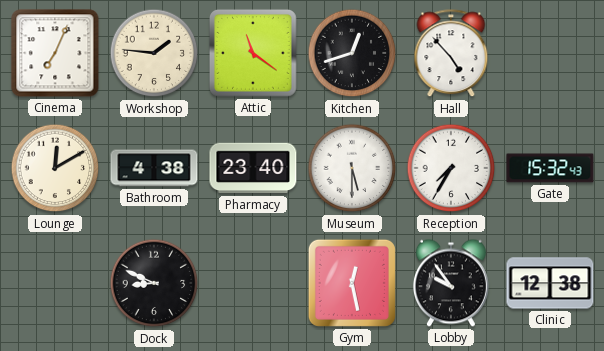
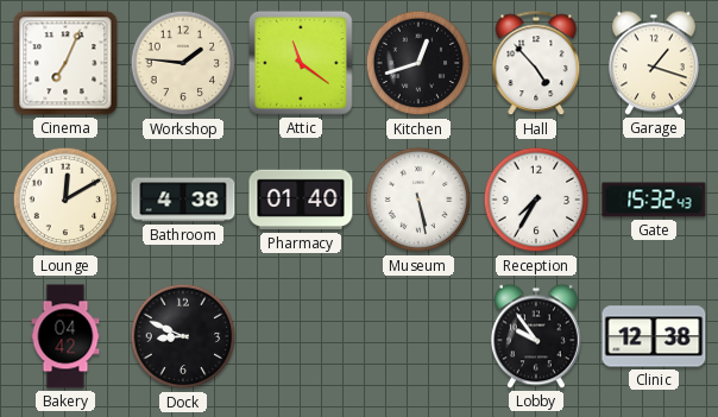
Garage: none -> 1:18 (654, 63)
Pharmacy: 23:40 -> 01:40 (301, 200)
Museum: 5:30 -> 5:28 (418, 200)
Bakery: none -> 04:42 (65, 336)
Gym: 12:28 -> none (352, 283)
